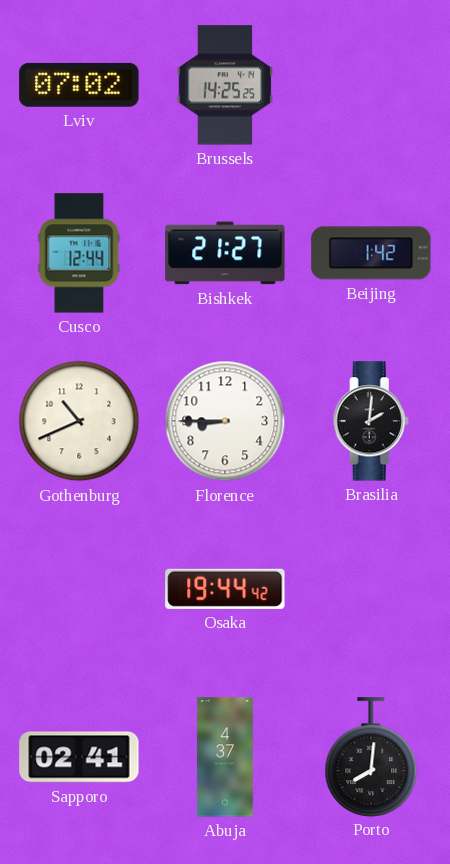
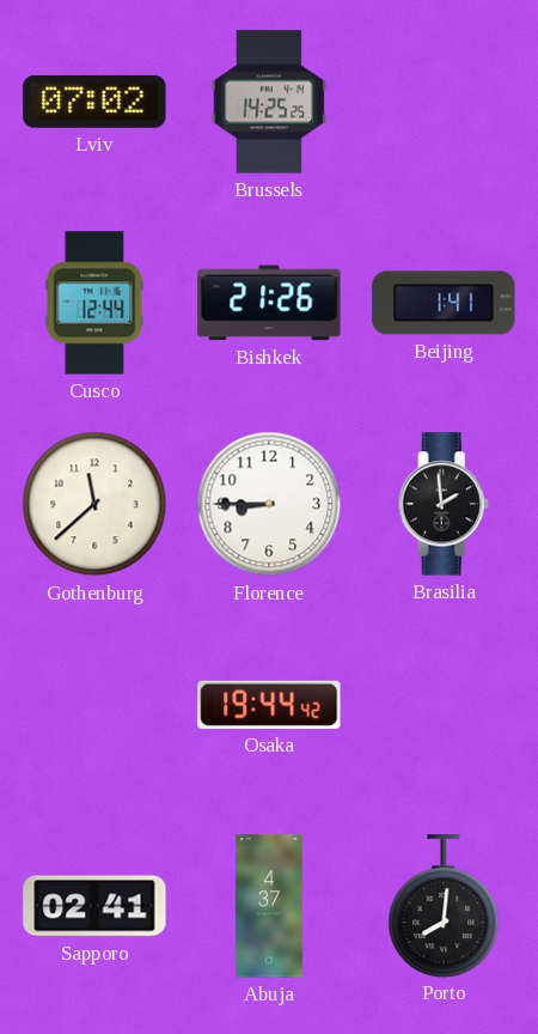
Bishkek: 21:27 -> 21:26 (269, 303)
Beijing: 1:42 -> 1:41 (444, 303)
Gothenburg: 10:41 -> 11:38 (94, 504)
Brasilia: 2:01 -> 1:59 (444, 504)
